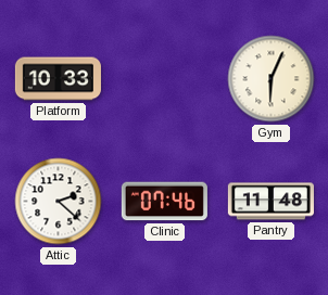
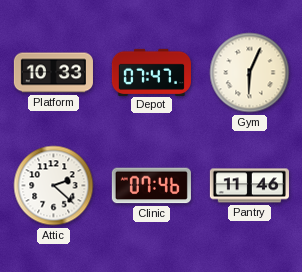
Depot: none -> 07:47 (151, 72)
Pantry: 11:48 -> 11:46 (249, 186)
